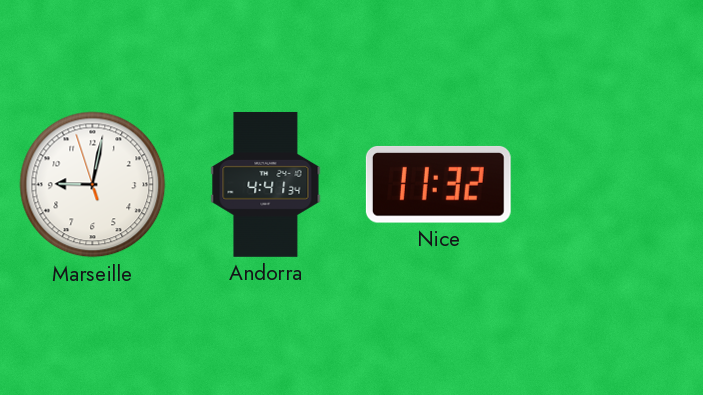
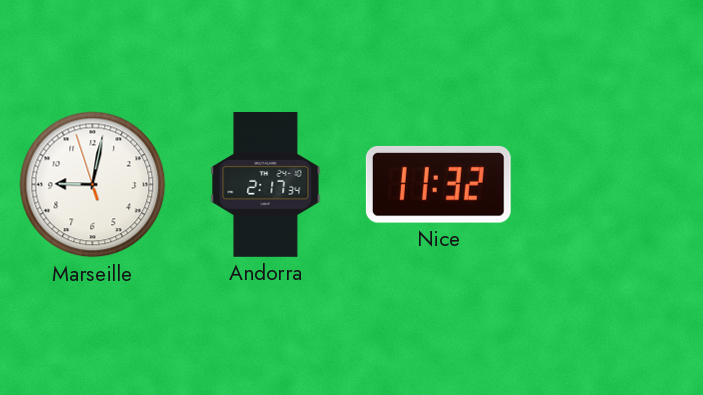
Andorra: 4:41 -> 2:17 (266, 185)
